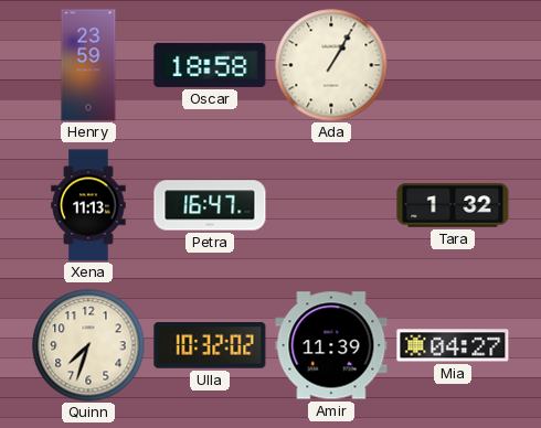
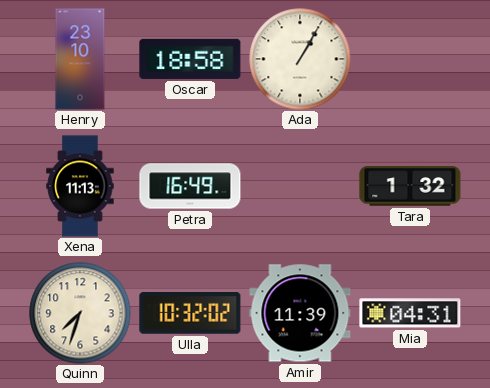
Henry: 23:59 -> 23:10 (80, 59)
Petra: 16:47 -> 16:49 (190, 186)
Mia: 04:27 -> 04:31 (410, 313)
